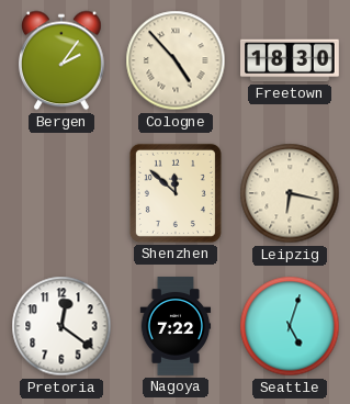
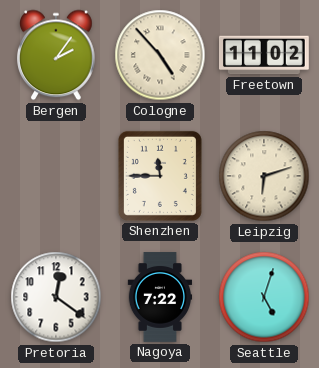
Freetown: 18:30 -> 11:02 (265, 55)
Shenzhen: 11:52 -> 11:45 (160, 176)
Leipzig: 6:17 -> 6:12 (264, 176)
